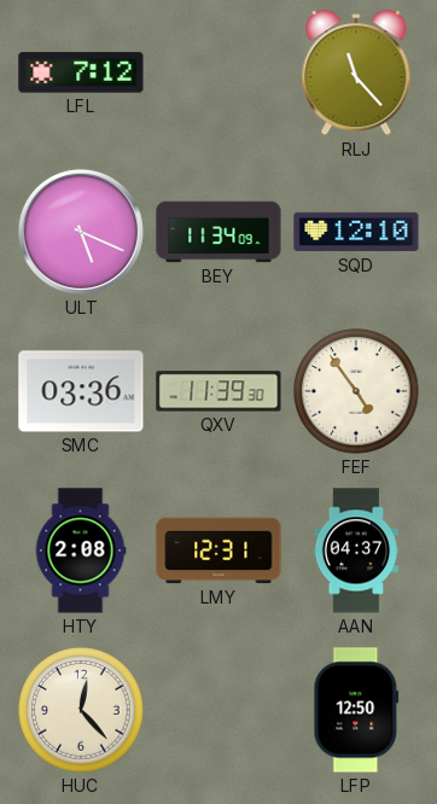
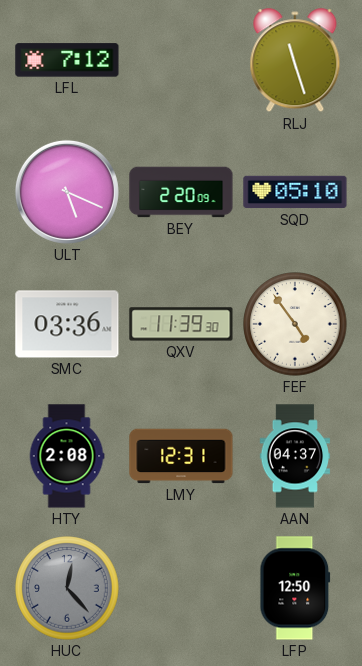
RLJ: 11:23 -> 11:27 (295, 61)
BEY: 11:34 -> 2:20 (181, 192)
SQD: 12:10 -> 05:10 (295, 192)
HUC dial: cream -> grey (67, 588)
